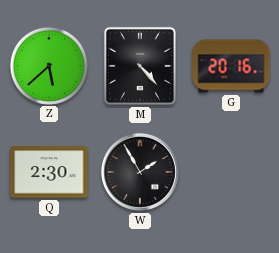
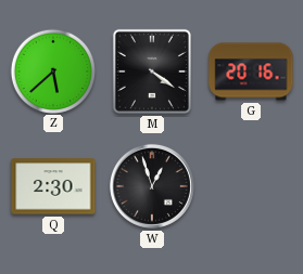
M: 4:23 -> 4:21 (152, 71)
W: 1:55 -> 12:57 (152, 186)
